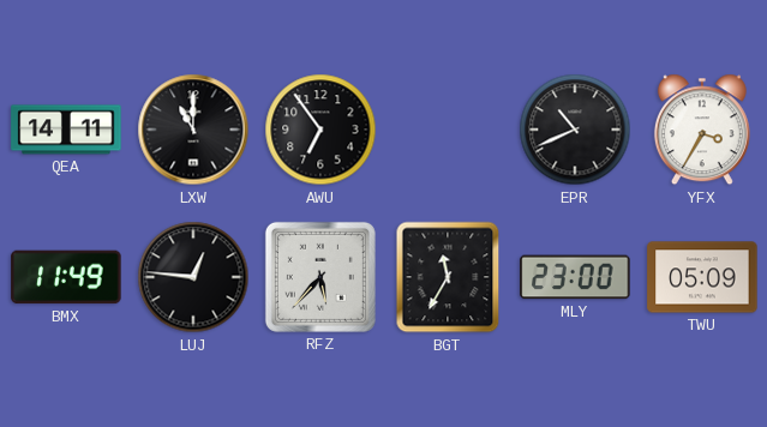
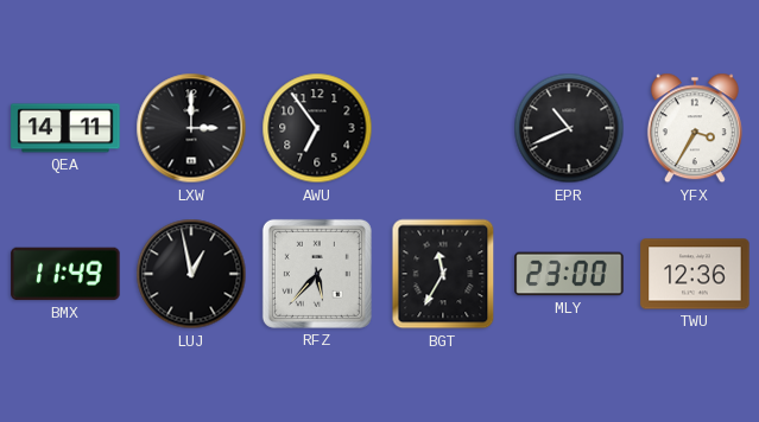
LXW: 11:00 -> 3:00 (191, 128)
LUJ: 12:46 -> 12:58 (191, 274)
TWU: 05:09 -> 12:36 (695, 274)
